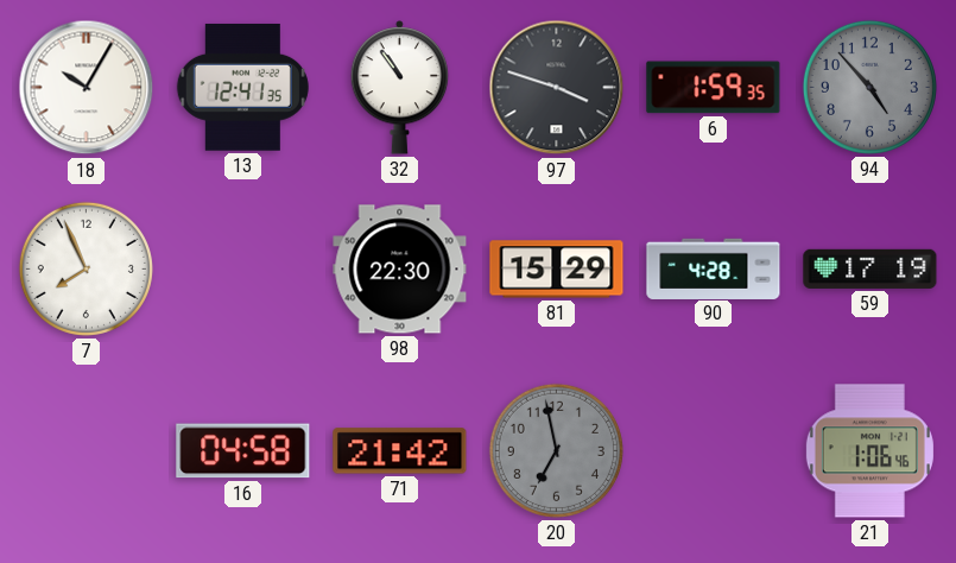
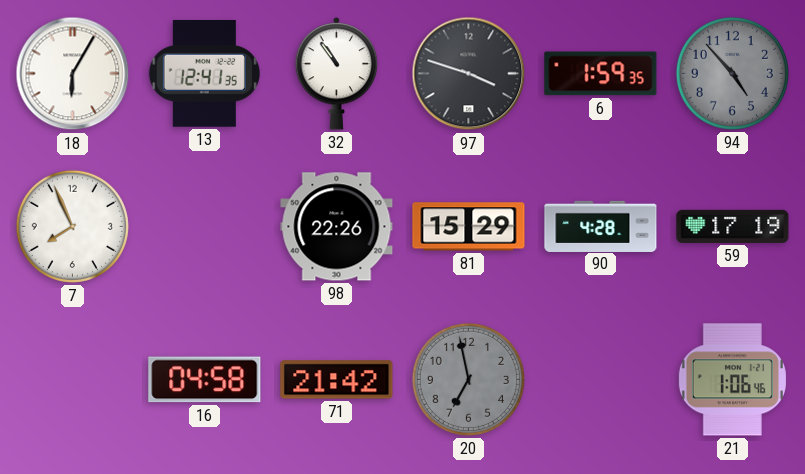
18: 10:05 -> 6:05 (73, 74)
98: 22:30 -> 22:26 (337, 227)
